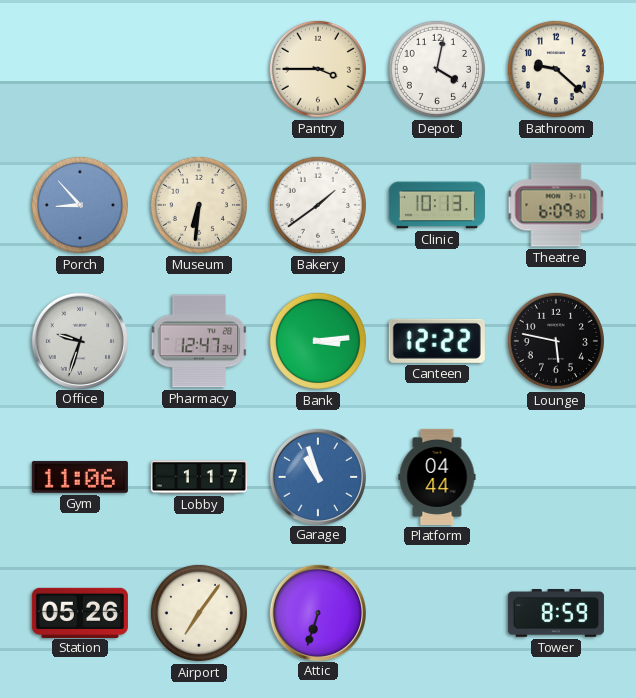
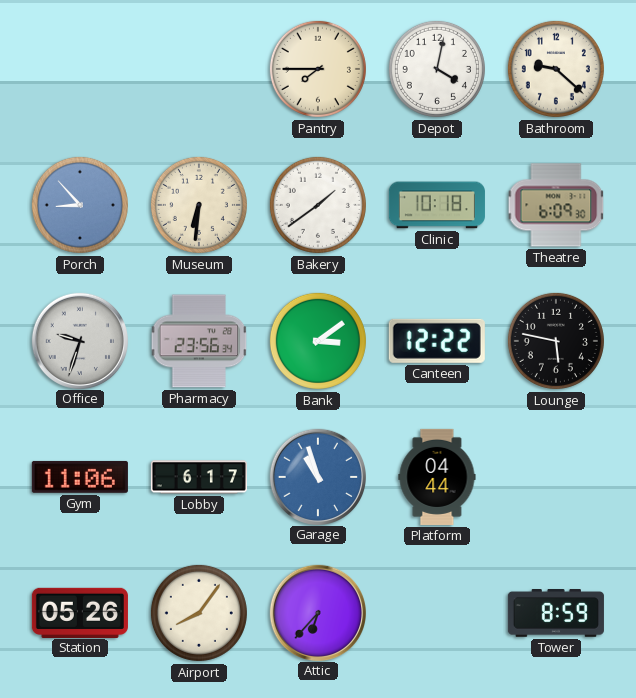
Pantry: 3:45 -> 7:45 (318, 69)
Clinic: 10:13 -> 10:18 (437, 205)
Pharmacy: 12:47 -> 23:56 (199, 341)
Bank: 3:14 -> 3:09 (318, 341)
Lobby: 1:17 -> 6:17 (199, 477)
Airport: 7:06 -> 8:06 (199, 613)
Attic: 6:33 -> 6:37 (317, 612)
